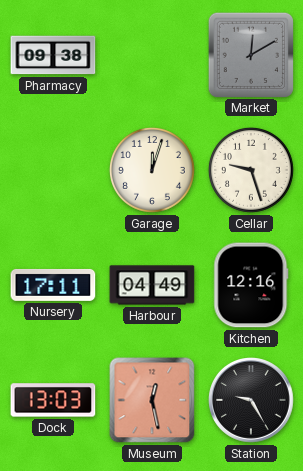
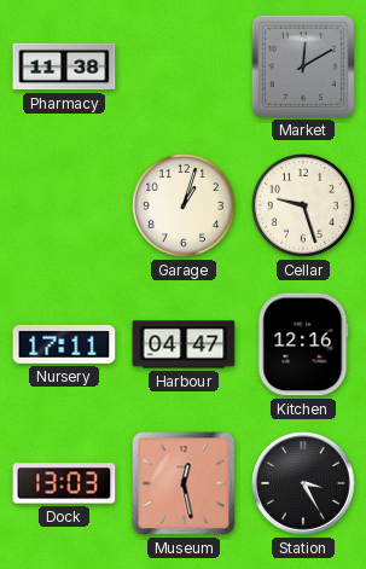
Pharmacy: 09:38 -> 11:38 (64, 66)
Garage: 12:03 -> 1:03 (184, 205)
Harbour: 04:49 -> 04:47 (184, 344)
Station: 9:25 -> 3:25 (304, 484)
